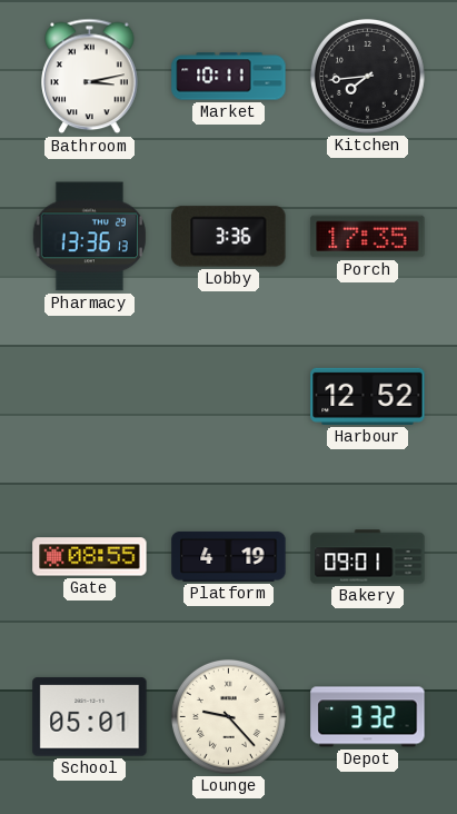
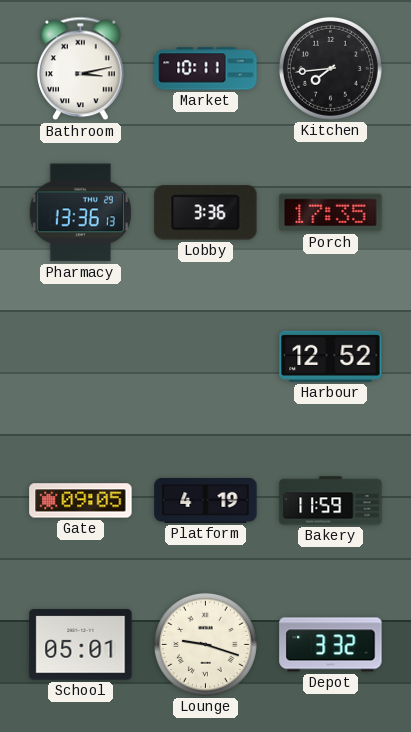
Gate: 08:55 -> 09:05 (81, 501)
Bakery: 09:01 -> 11:59 (331, 501)
Lounge: 9:23 -> 9:18 (205, 644)
